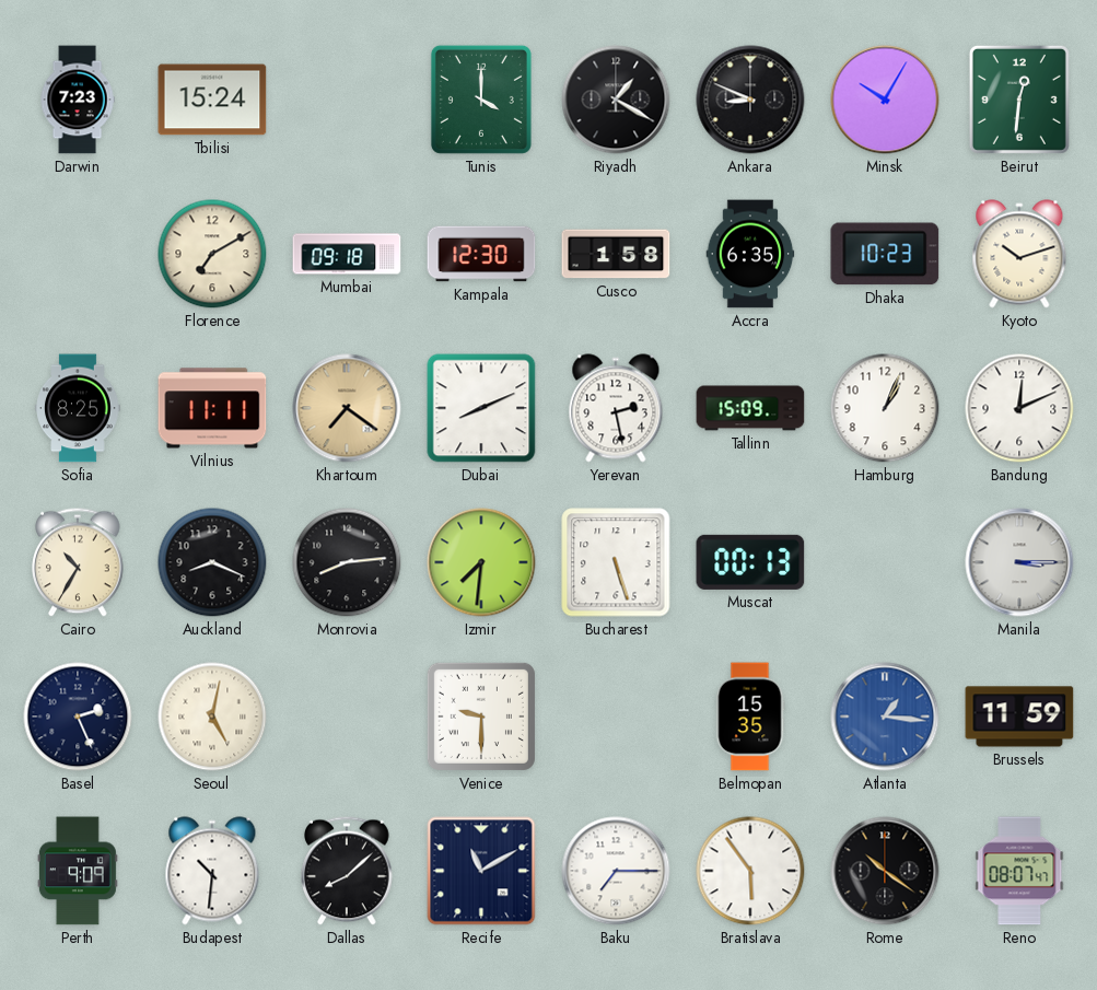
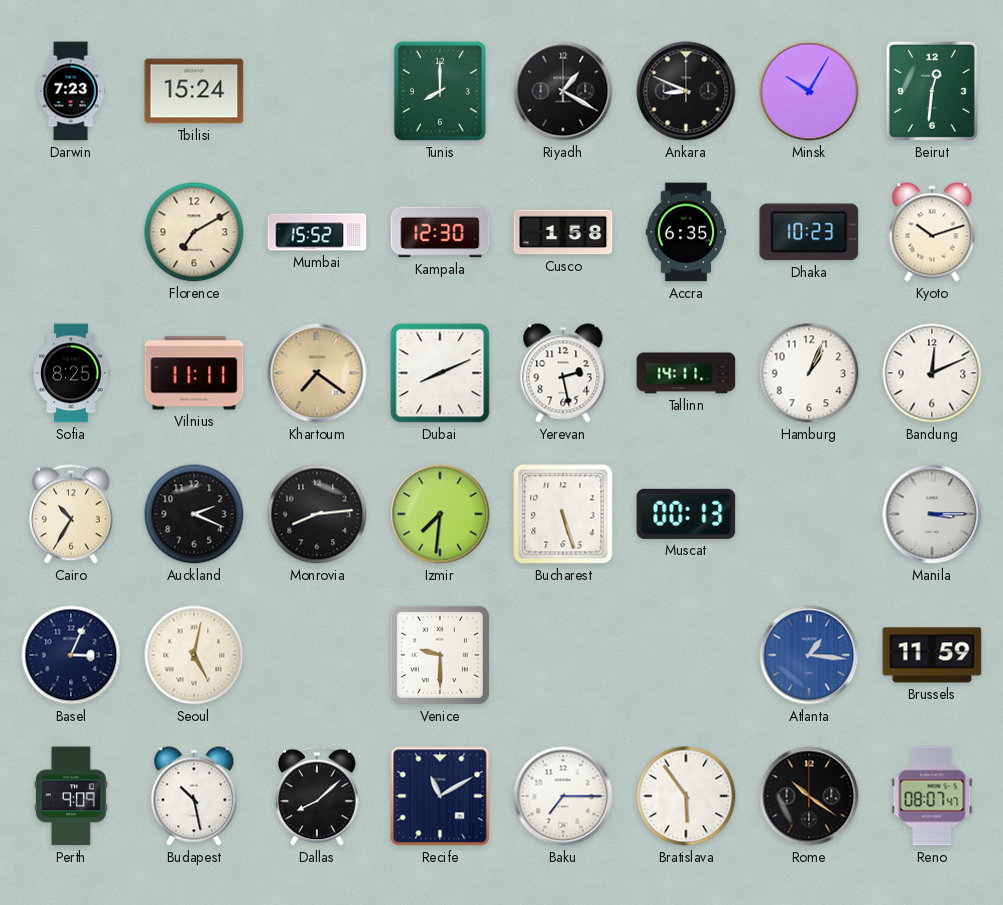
Tunis: 4:00 -> 8:00 (440, 91)
Mumbai: 09:18 -> 15:52 (317, 232)
Tallinn: 15:09 -> 14:11 (686, 373)
Auckland: 8:19 -> 2:19 (194, 514)
Basel: 2:26 -> 3:04 (71, 655)
Belmopan: 15:35 -> none (750, 717)
Budapest: 10:31 -> 10:28 (194, 796)
